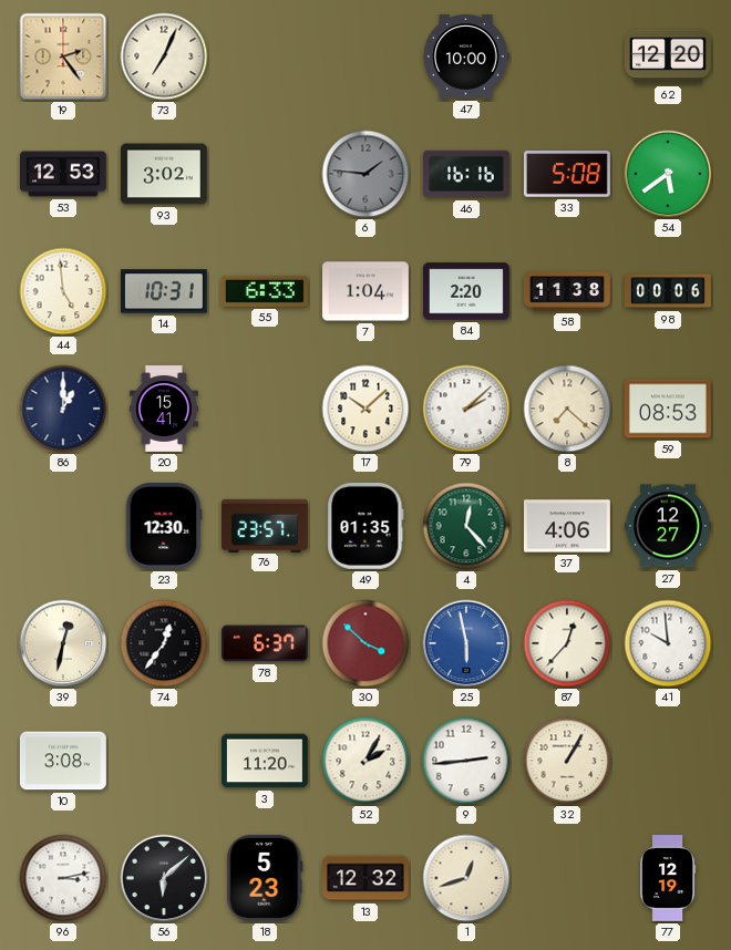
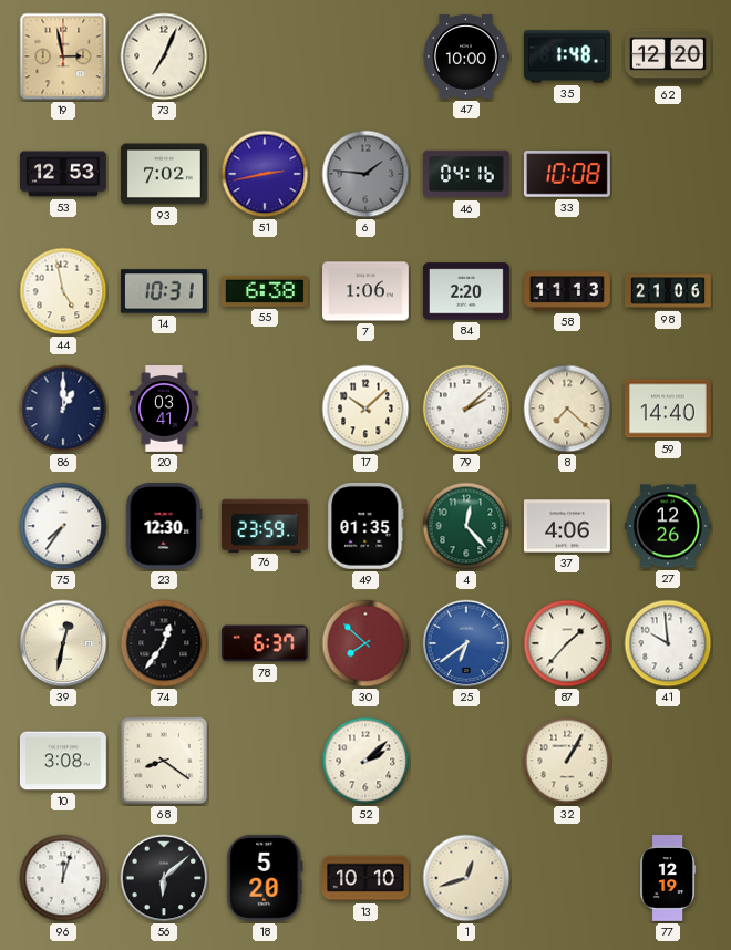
19: 2:24 -> 2:58 (63, 56)
35: none -> 1:48 (567, 56)
93: 3:02 -> 7:02 (164, 174)
51: none -> 2:43 (265, 174)
46: 16:16 -> 04:16 (467, 174)
33: 5:08 -> 10:08 (567, 174)
54: 5:39 -> none (668, 174)
44: 4:59 -> 4:58 (63, 291)
55: 6:33 -> 6:38 (265, 291)
7: 1:04 -> 1:06 (367, 291)
58: 11:38 -> 11:13 (568, 291)
98: 00:06 -> 21:06 (669, 291)
20: 15:41 -> 03:41 (164, 410)
59: 08:53 -> 14:40 (669, 409)
75: none -> 7:36 (63, 526)
76: 23:57 -> 23:59 (265, 525)
27: 12:27 -> 12:26 (668, 526)
30: 3:52 -> 7:52 (365, 643)
25: 5:58 -> 6:39 (466, 643)
87: 12:37 -> 1:37 (567, 643)
68: none -> 8:21 (164, 761)
3: 11:20 -> none (266, 761)
52: 2:05 -> 2:08 (365, 761)
9: 2:44 -> none (466, 761)
96: 3:13 -> 12:03 (63, 878)
18: 5:23 -> 5:20 (265, 878)
13: 12:32 -> 10:10 (367, 878)
